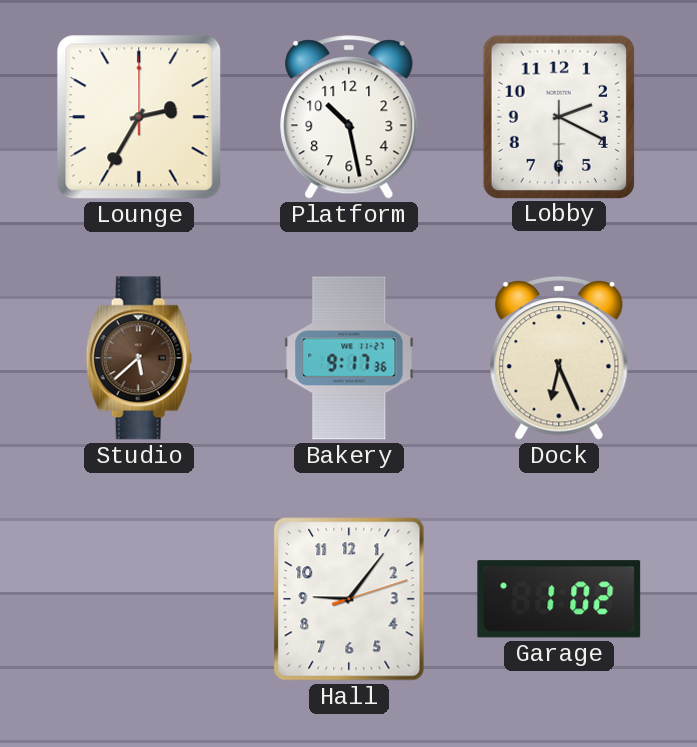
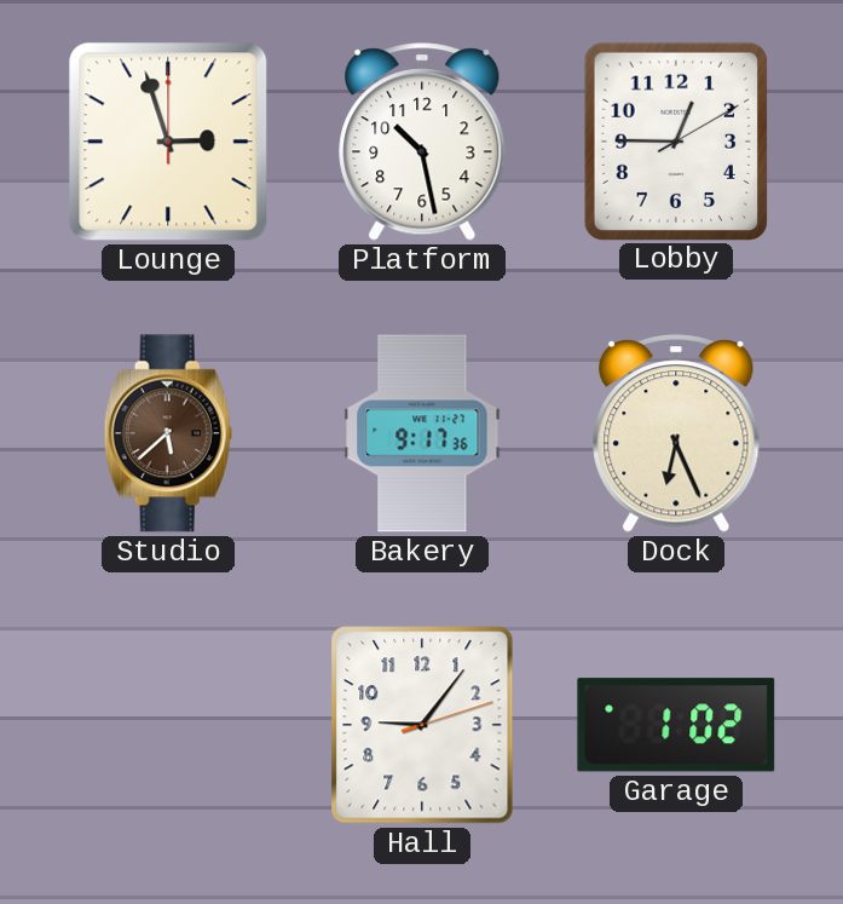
Lounge: 2:35 -> 2:57 (168, 142)
Lobby: 2:19 -> 12:45 (676, 140)
